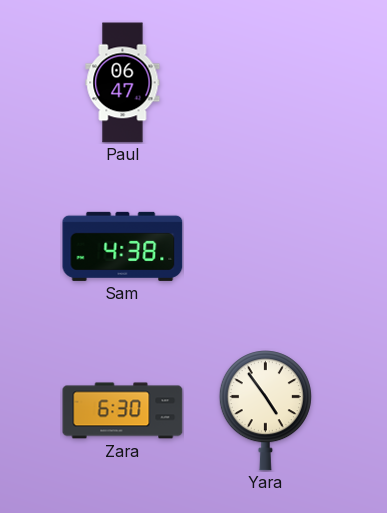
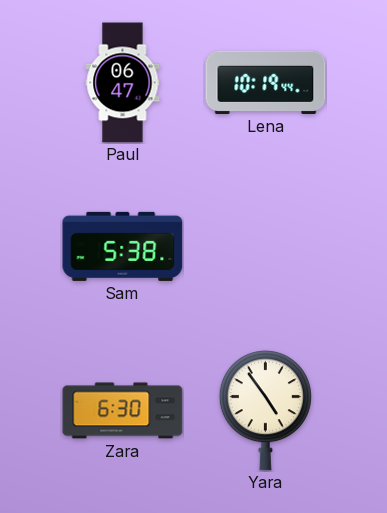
Lena: none -> 10:19 (266, 82)
Sam: 4:38 -> 5:38 (123, 246)
